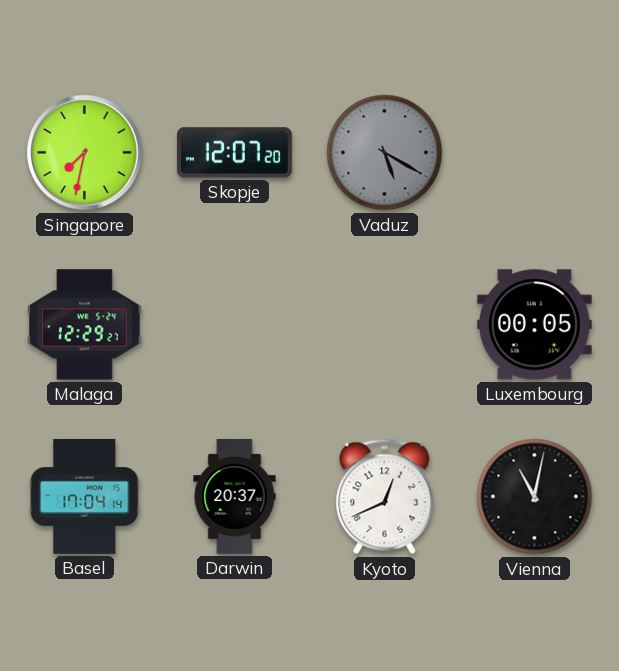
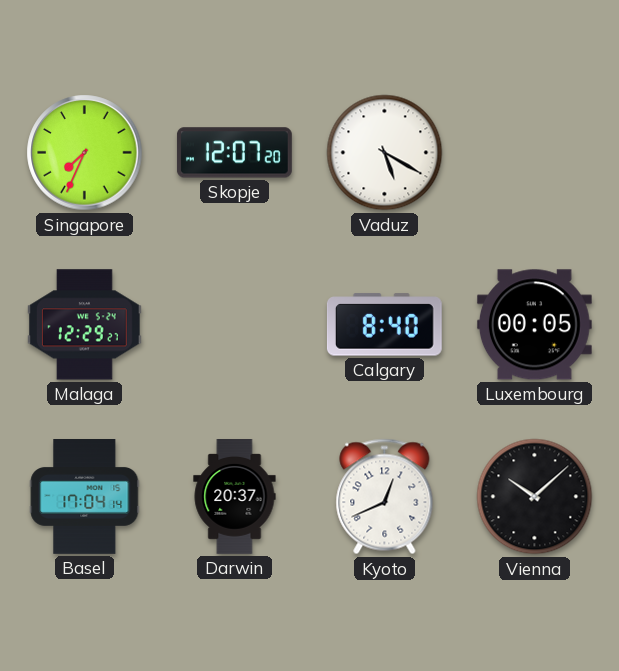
Singapore: 7:32 -> 7:34 (85, 153)
Vaduz dial: grey -> white (385, 153)
Calgary: none -> 8:40 (384, 325)
Vienna: 11:02 -> 10:08 (535, 497)
